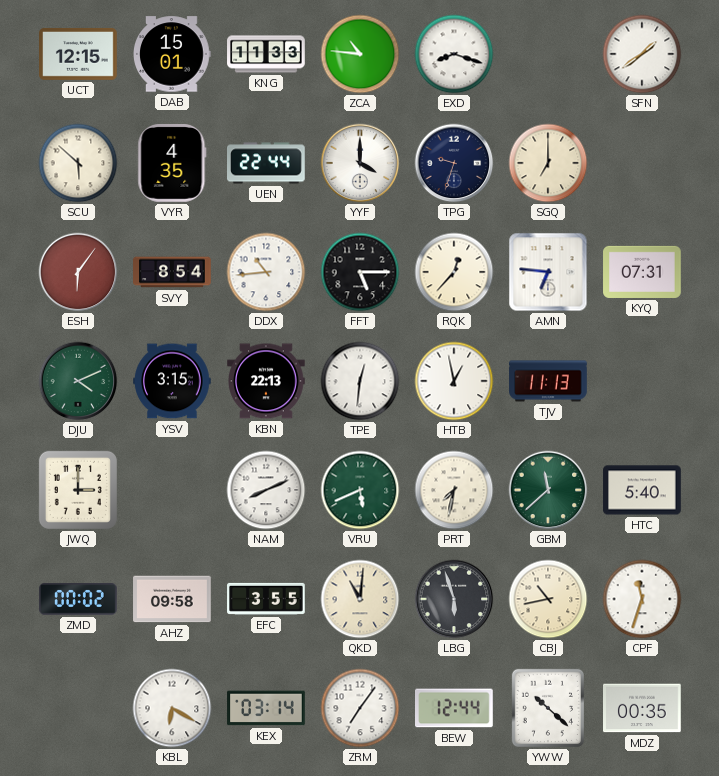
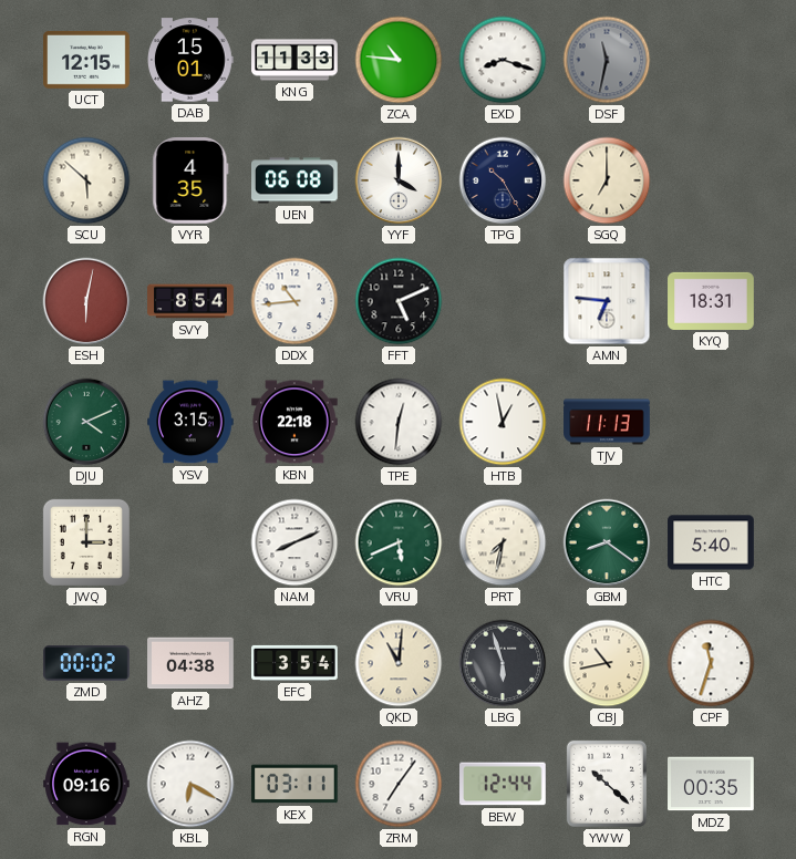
DSF: none -> 11:32 (607, 60)
SFN: 1:39 -> none (642, 54)
UEN: 22:44 -> 06:08 (296, 180)
TPG: 9:33 -> 10:25 (503, 180)
ESH: 6:06 -> 6:02 (86, 301)
FFT: 5:15 -> 5:11 (399, 301)
RQK: 12:37 -> none (454, 272)
KYQ: 07:31 -> 18:31 (711, 301)
KBN: 22:13 -> 22:18 (294, 422)
GBM: 11:38 -> 8:21 (607, 542)
AHZ: 09:58 -> 04:38 (190, 663)
EFC: 3:55 -> 3:54 (294, 663)
RGN: none -> 09:16 (87, 784)
KEX: 03:14 -> 03:11 (294, 784)
